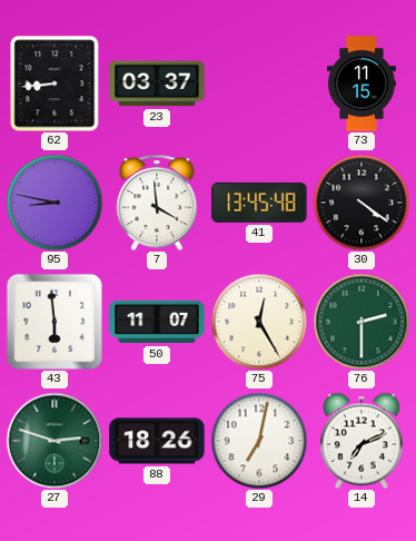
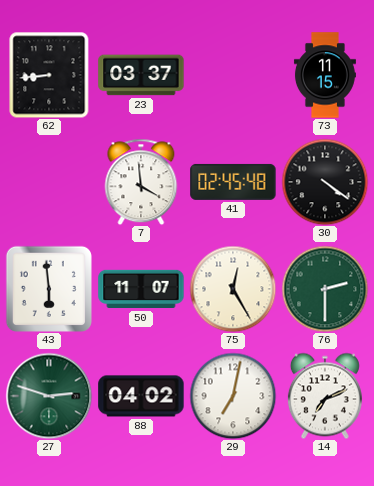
95: 8:47 -> none (55, 203)
41: 13:45 -> 02:45 (233, 182)
88: 18:26 -> 04:02 (141, 396)
